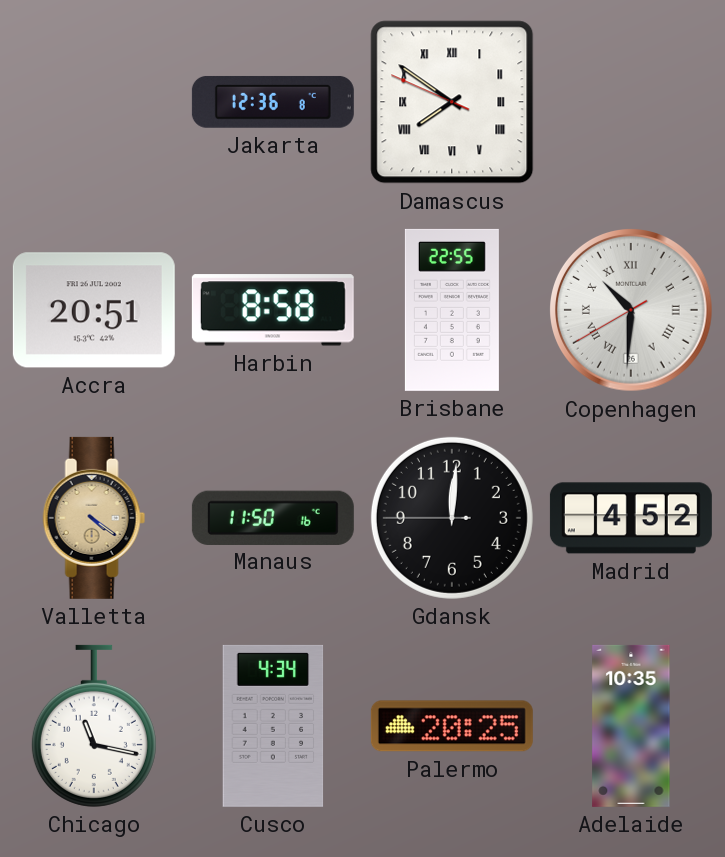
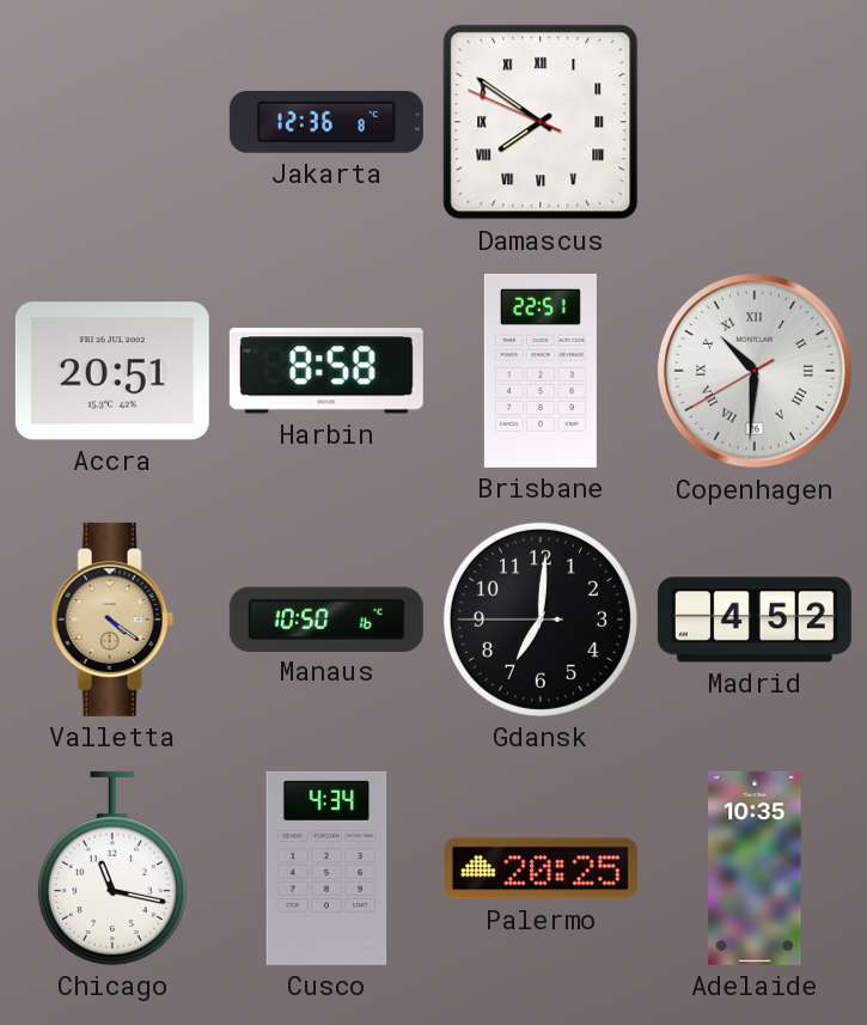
Brisbane: 22:55 -> 22:51 (541, 371)
Manaus: 11:50 -> 10:50 (326, 618)
Gdansk: 12:00 -> 7:00 (541, 620)
